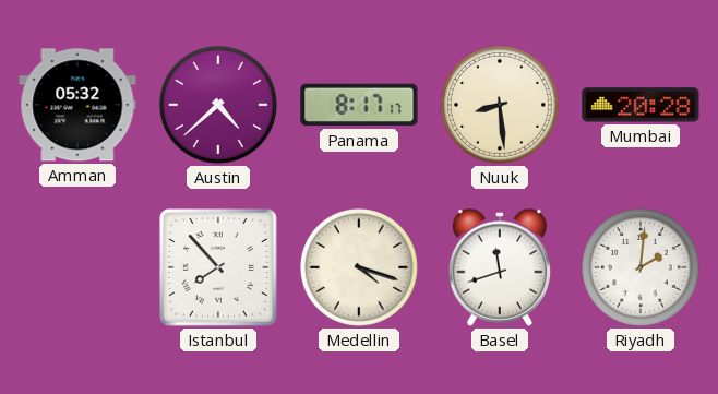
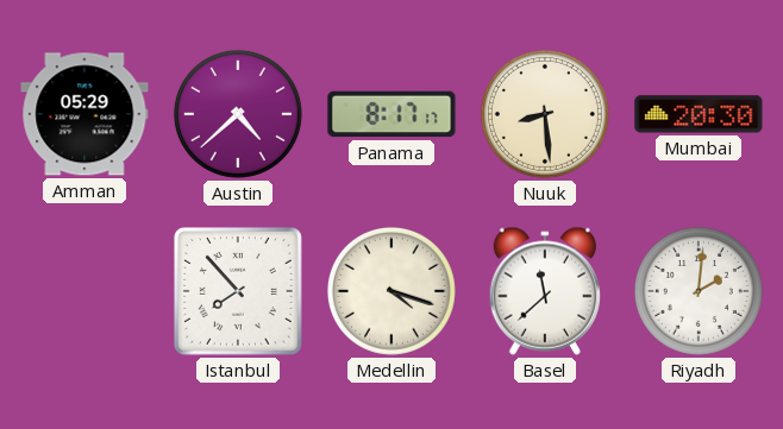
Amman: 05:32 -> 05:29 (84, 114)
Mumbai: 20:28 -> 20:30 (699, 114)
Basel: 11:42 -> 11:38 (544, 291)
